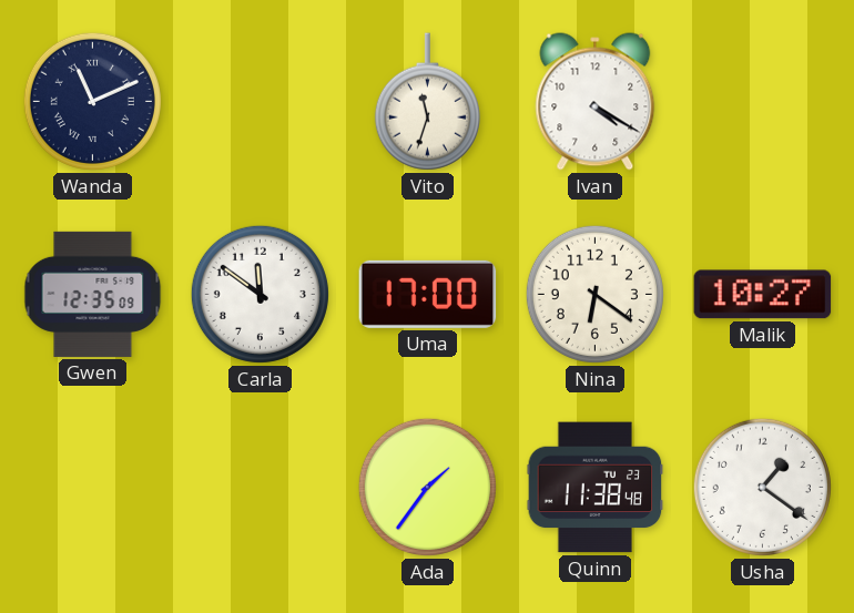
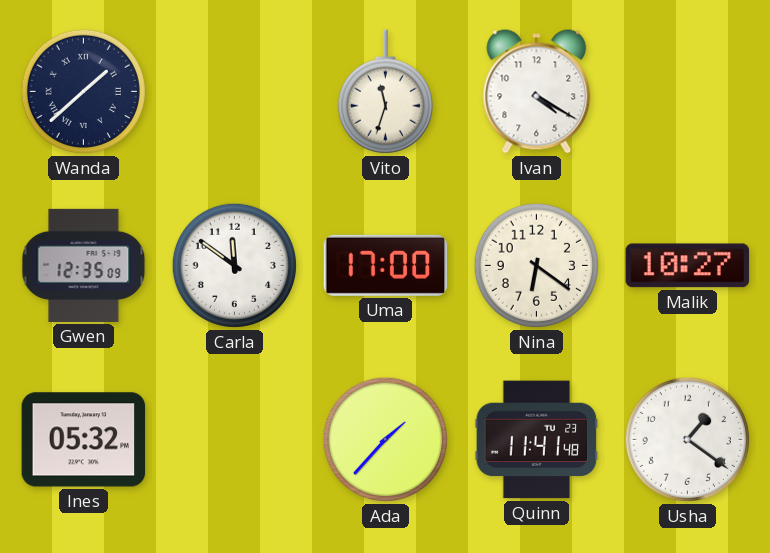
Wanda: 11:11 -> 1:38 (83, 91)
Ines: none -> 05:32 (84, 440)
Ada: 1:36 -> 1:37 (385, 439)
Quinn: 11:38 -> 11:41 (537, 440)
